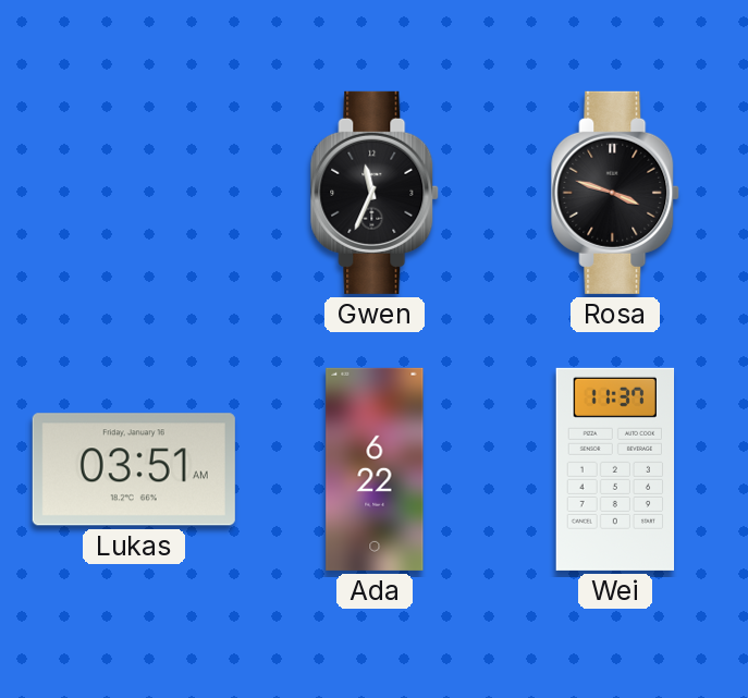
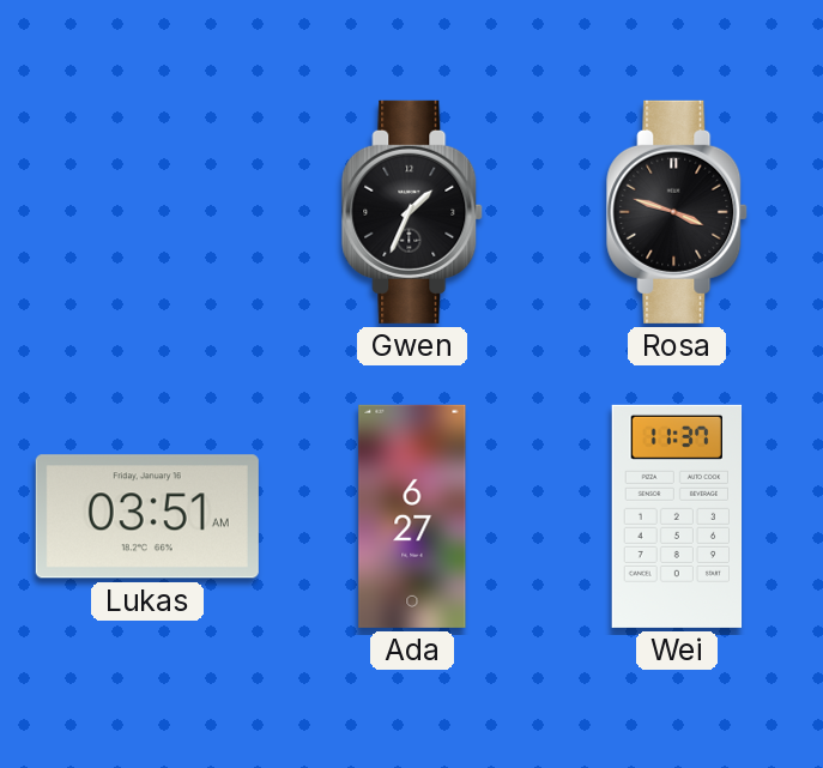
Gwen: 11:34 -> 1:34 (413, 212)
Ada: 6:22 -> 6:27 (412, 516)
